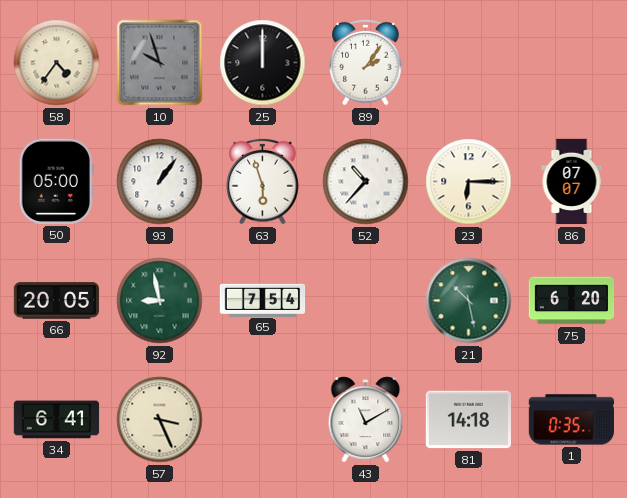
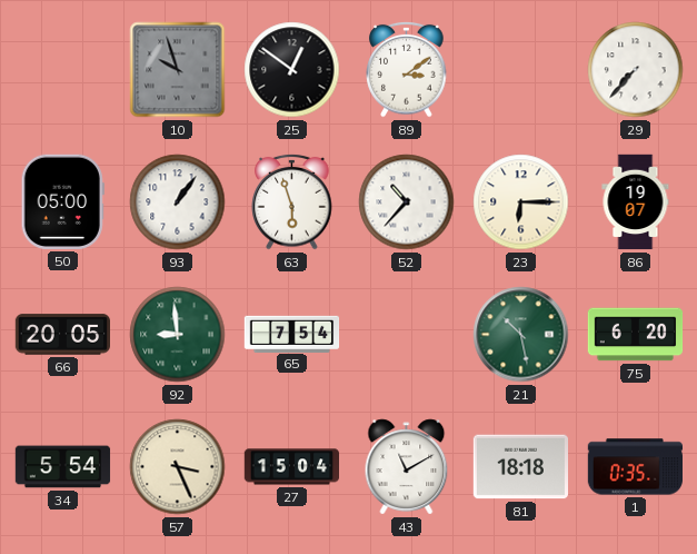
58: 4:36 -> none (57, 63)
25: 12:00 -> 12:51 (292, 70)
89: 2:06 -> 3:09 (407, 69)
29: none -> 7:37 (636, 70)
86: 07:07 -> 19:07 (636, 202)
92: 8:58 -> 8:59 (178, 335)
34: 6:41 -> 5:54 (63, 467)
27: none -> 15:04 (292, 467)
81: 14:18 -> 18:18 (520, 467)
